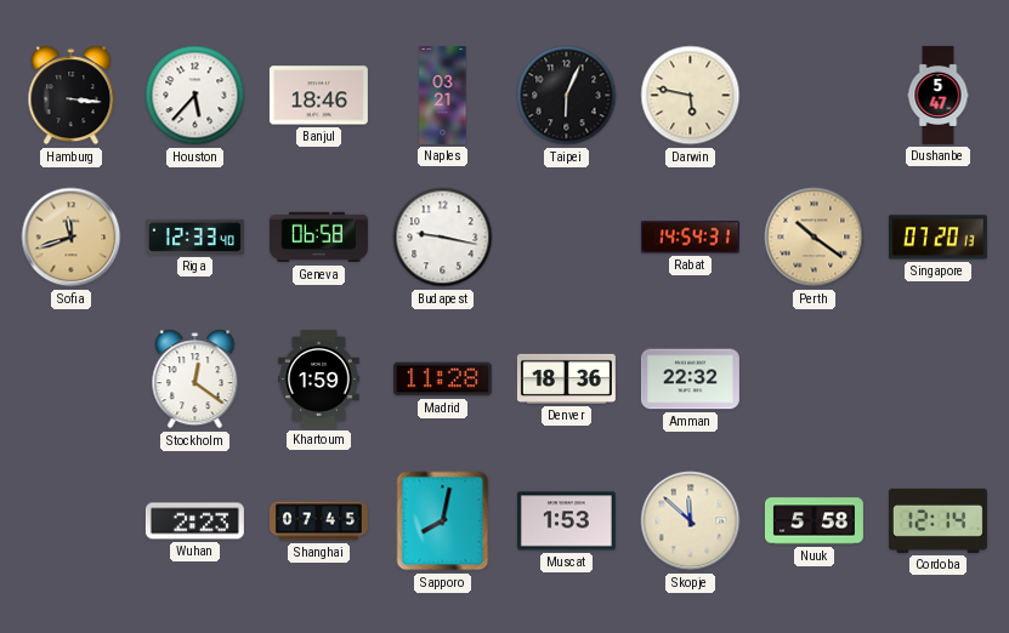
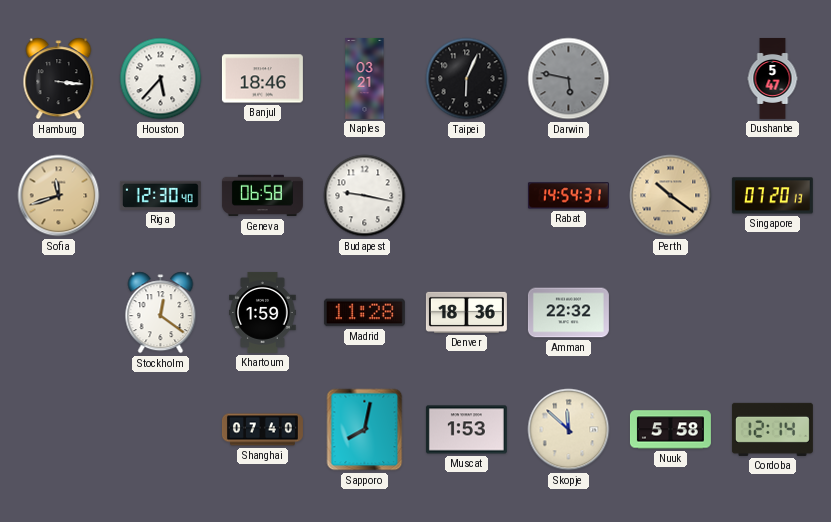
Darwin dial: cream -> grey (569, 79)
Riga: 12:33 -> 12:30 (160, 195)
Wuhan: 2:23 -> none (194, 521)
Shanghai: 07:45 -> 07:40 (262, 430)
